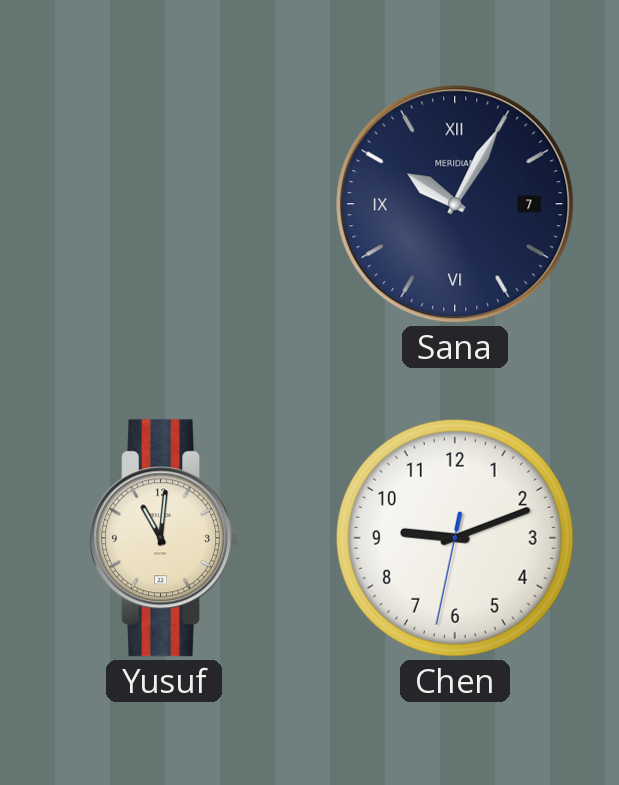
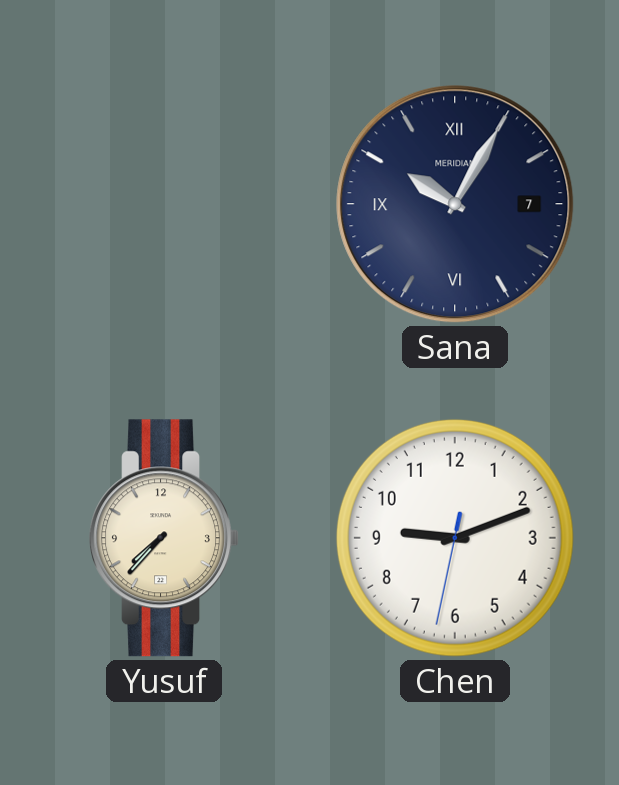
Yusuf: 11:01 -> 7:37 (164, 538)
